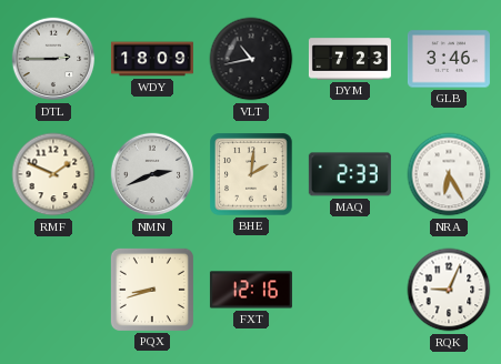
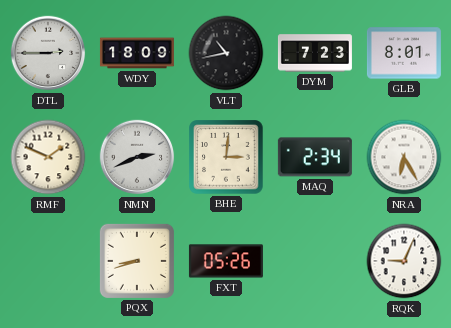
GLB: 3:46 -> 8:01 (404, 53)
BHE: 2:01 -> 3:01 (226, 157)
MAQ: 2:33 -> 2:34 (315, 157)
FXT: 12:16 -> 05:26 (226, 261)
